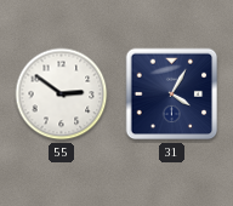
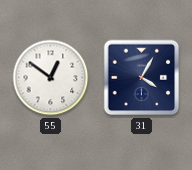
55: 2:51 -> 12:51 (51, 78)
